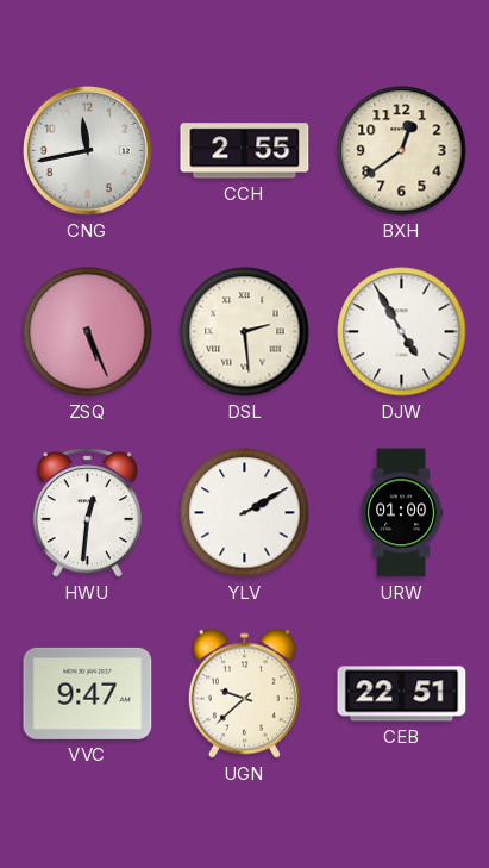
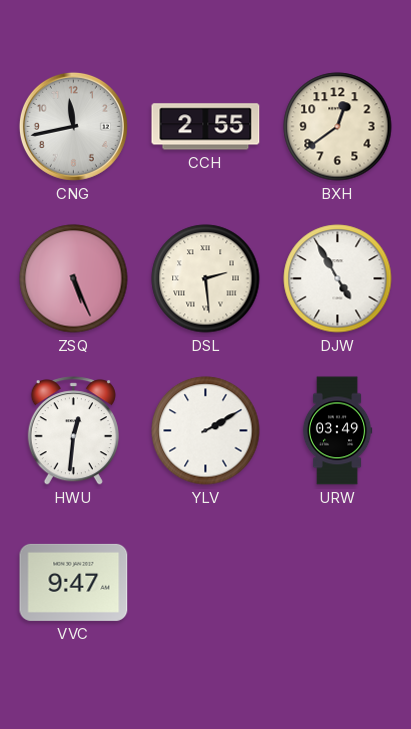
URW: 01:00 -> 03:49 (337, 431)
UGN: 9:38 -> none (244, 693)
CEB: 22:51 -> none (402, 694)
